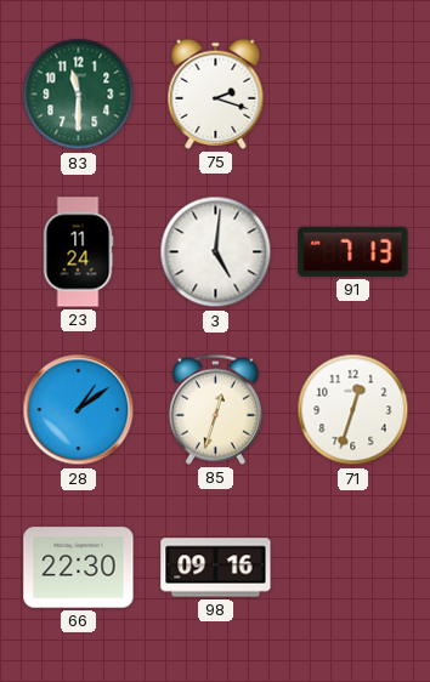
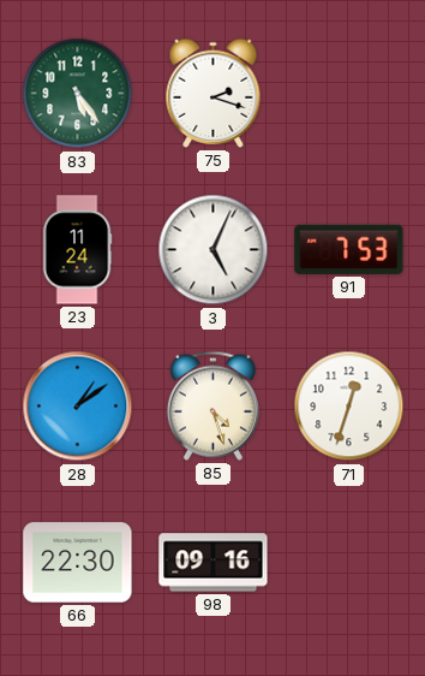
83: 11:30 -> 5:24 (78, 94)
3: 5:01 -> 5:04 (214, 250)
91: 7:13 -> 7:53 (349, 249)
85: 12:33 -> 4:27 (212, 405)
